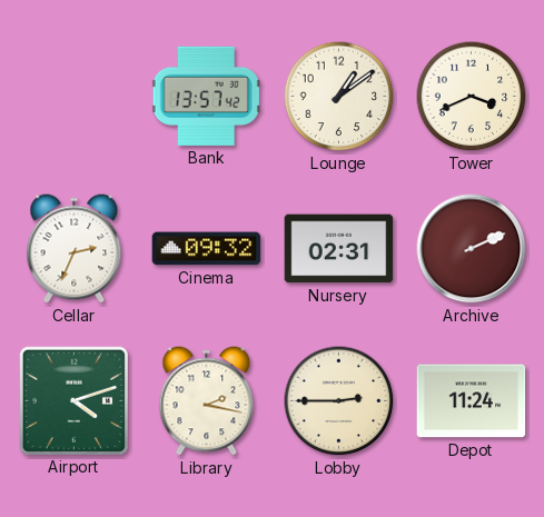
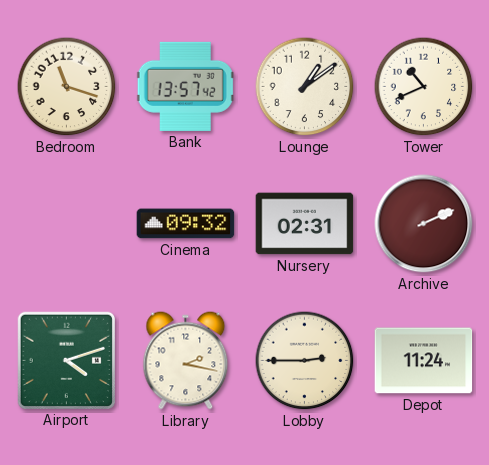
Bedroom: none -> 11:18 (67, 87)
Tower: 3:41 -> 10:41 (424, 87)
Cellar: 2:34 -> none (75, 249)
